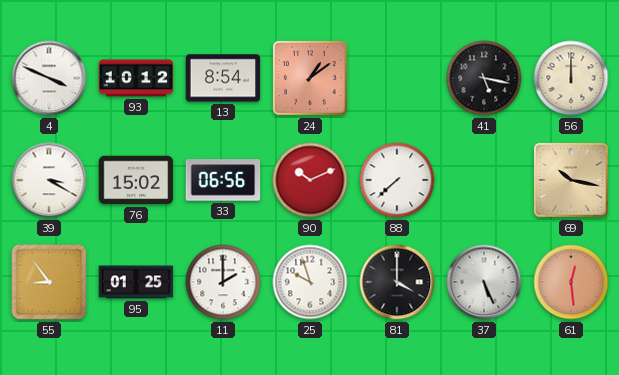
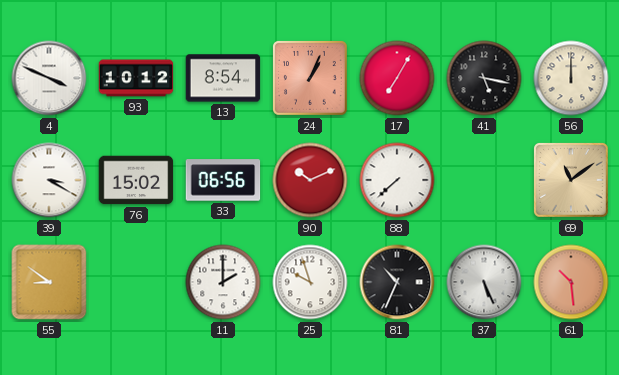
24: 1:09 -> 1:04 (311, 79)
17: none -> 7:05 (397, 78)
69: 10:17 -> 11:09 (572, 181)
55: 8:54 -> 8:51 (49, 282)
95: 01:25 -> none (136, 282)
81: 4:00 -> 10:34 (397, 282)
61: 12:29 -> 10:29 (571, 282)
